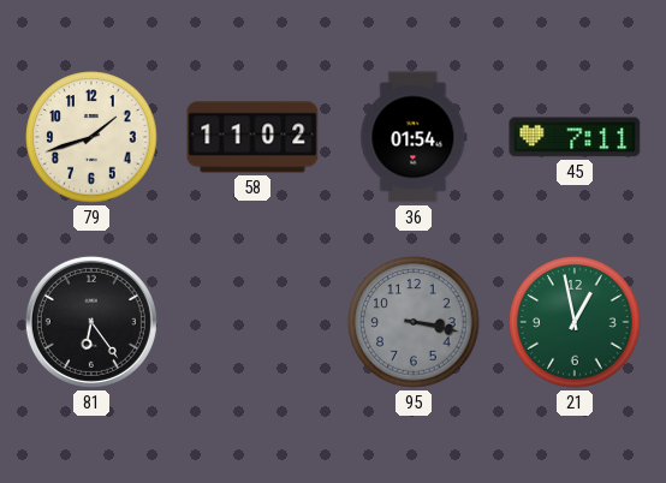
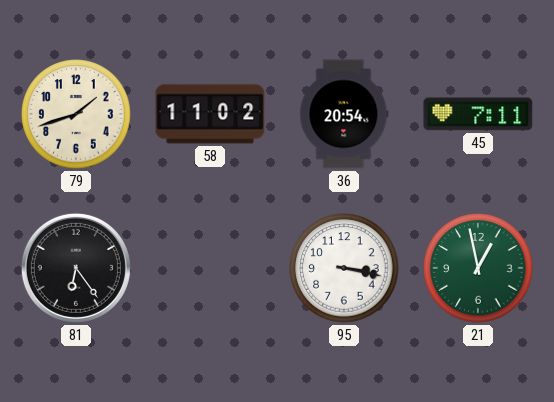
36: 01:54 -> 20:54 (344, 114)
95 dial: grey -> white (344, 268)
